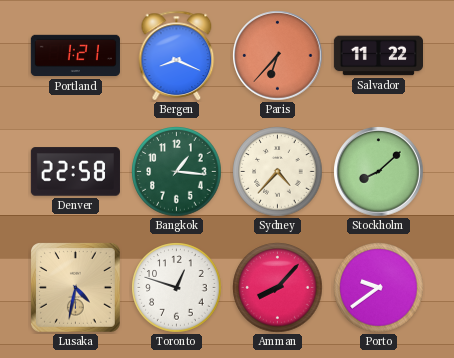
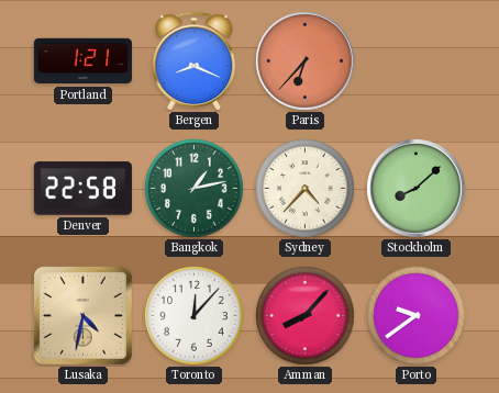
Salvador: 11:22 -> none (378, 56)
Bangkok: 1:16 -> 1:13 (195, 189)
Toronto: 12:48 -> 12:07 (195, 316)
